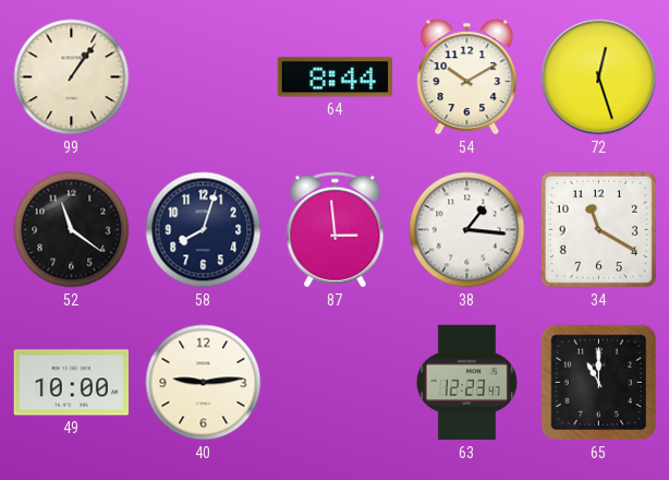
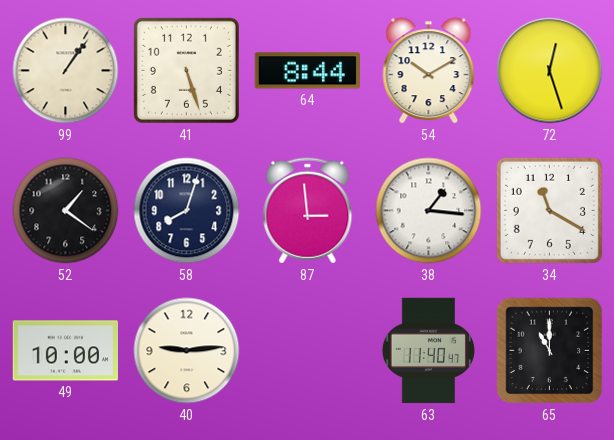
41: none -> 5:27 (186, 70)
52: 11:21 -> 1:21 (66, 211)
63: 12:23 -> 11:40 (428, 351)
